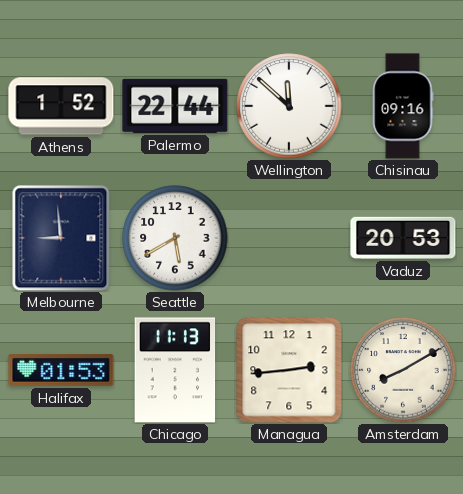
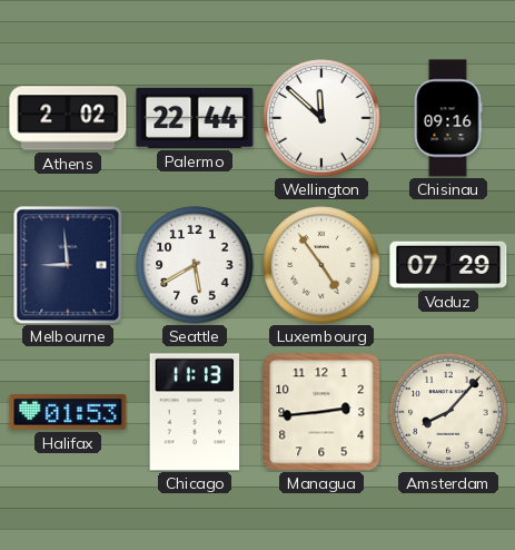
Athens: 1:52 -> 2:02 (68, 118)
Luxembourg: none -> 4:54 (321, 265)
Vaduz: 20:53 -> 07:29 (448, 265)
Amsterdam: 8:10 -> 8:07 (448, 412)
